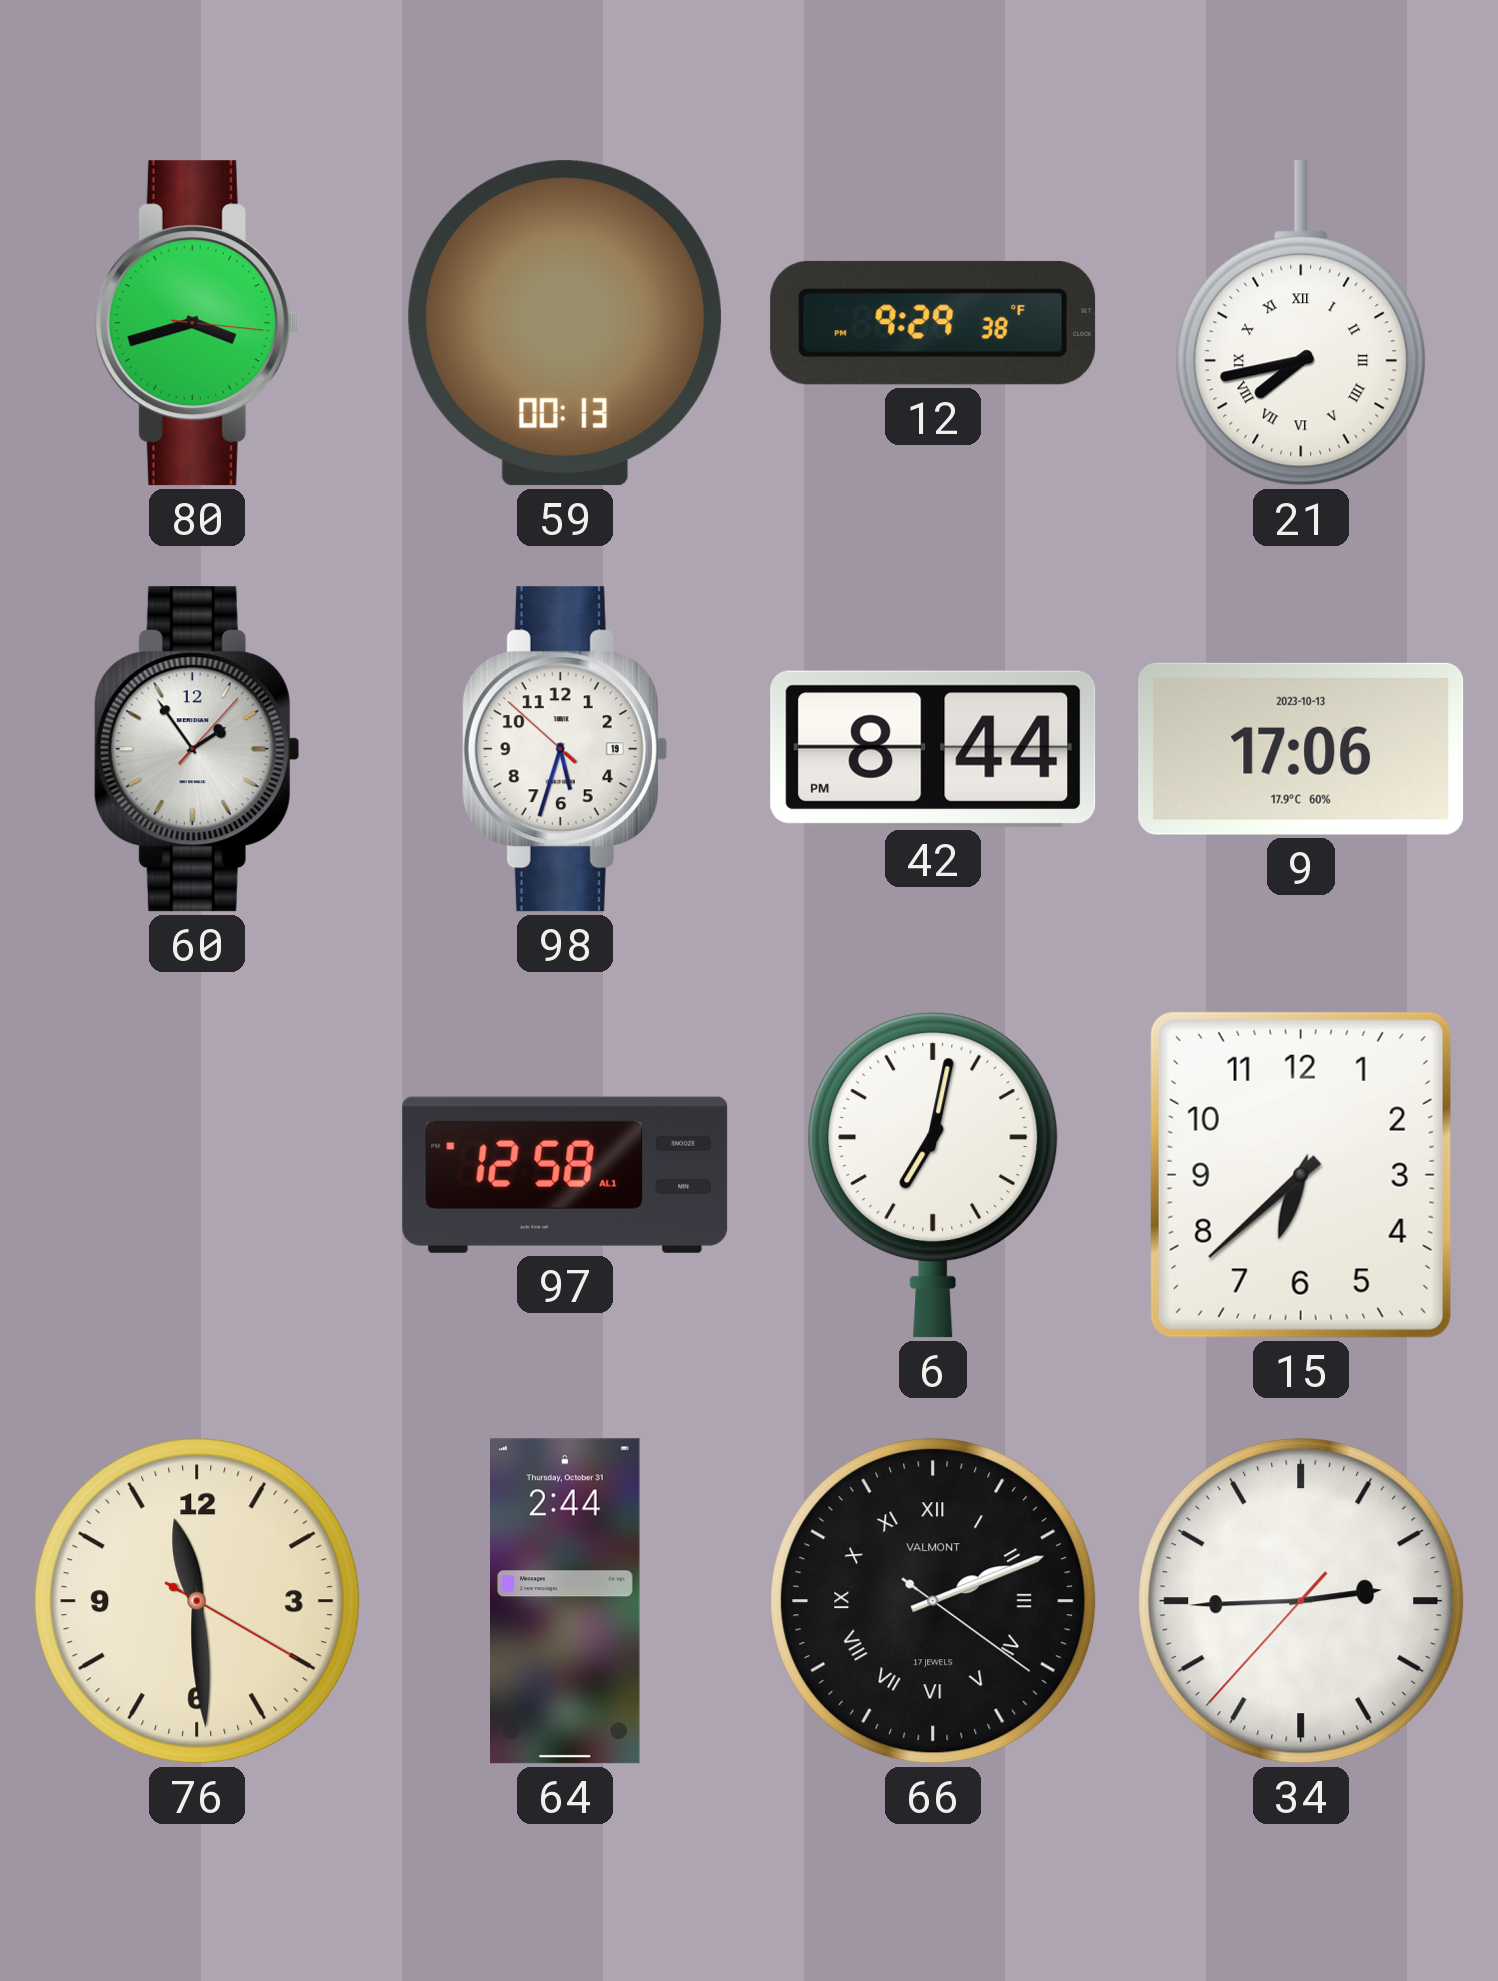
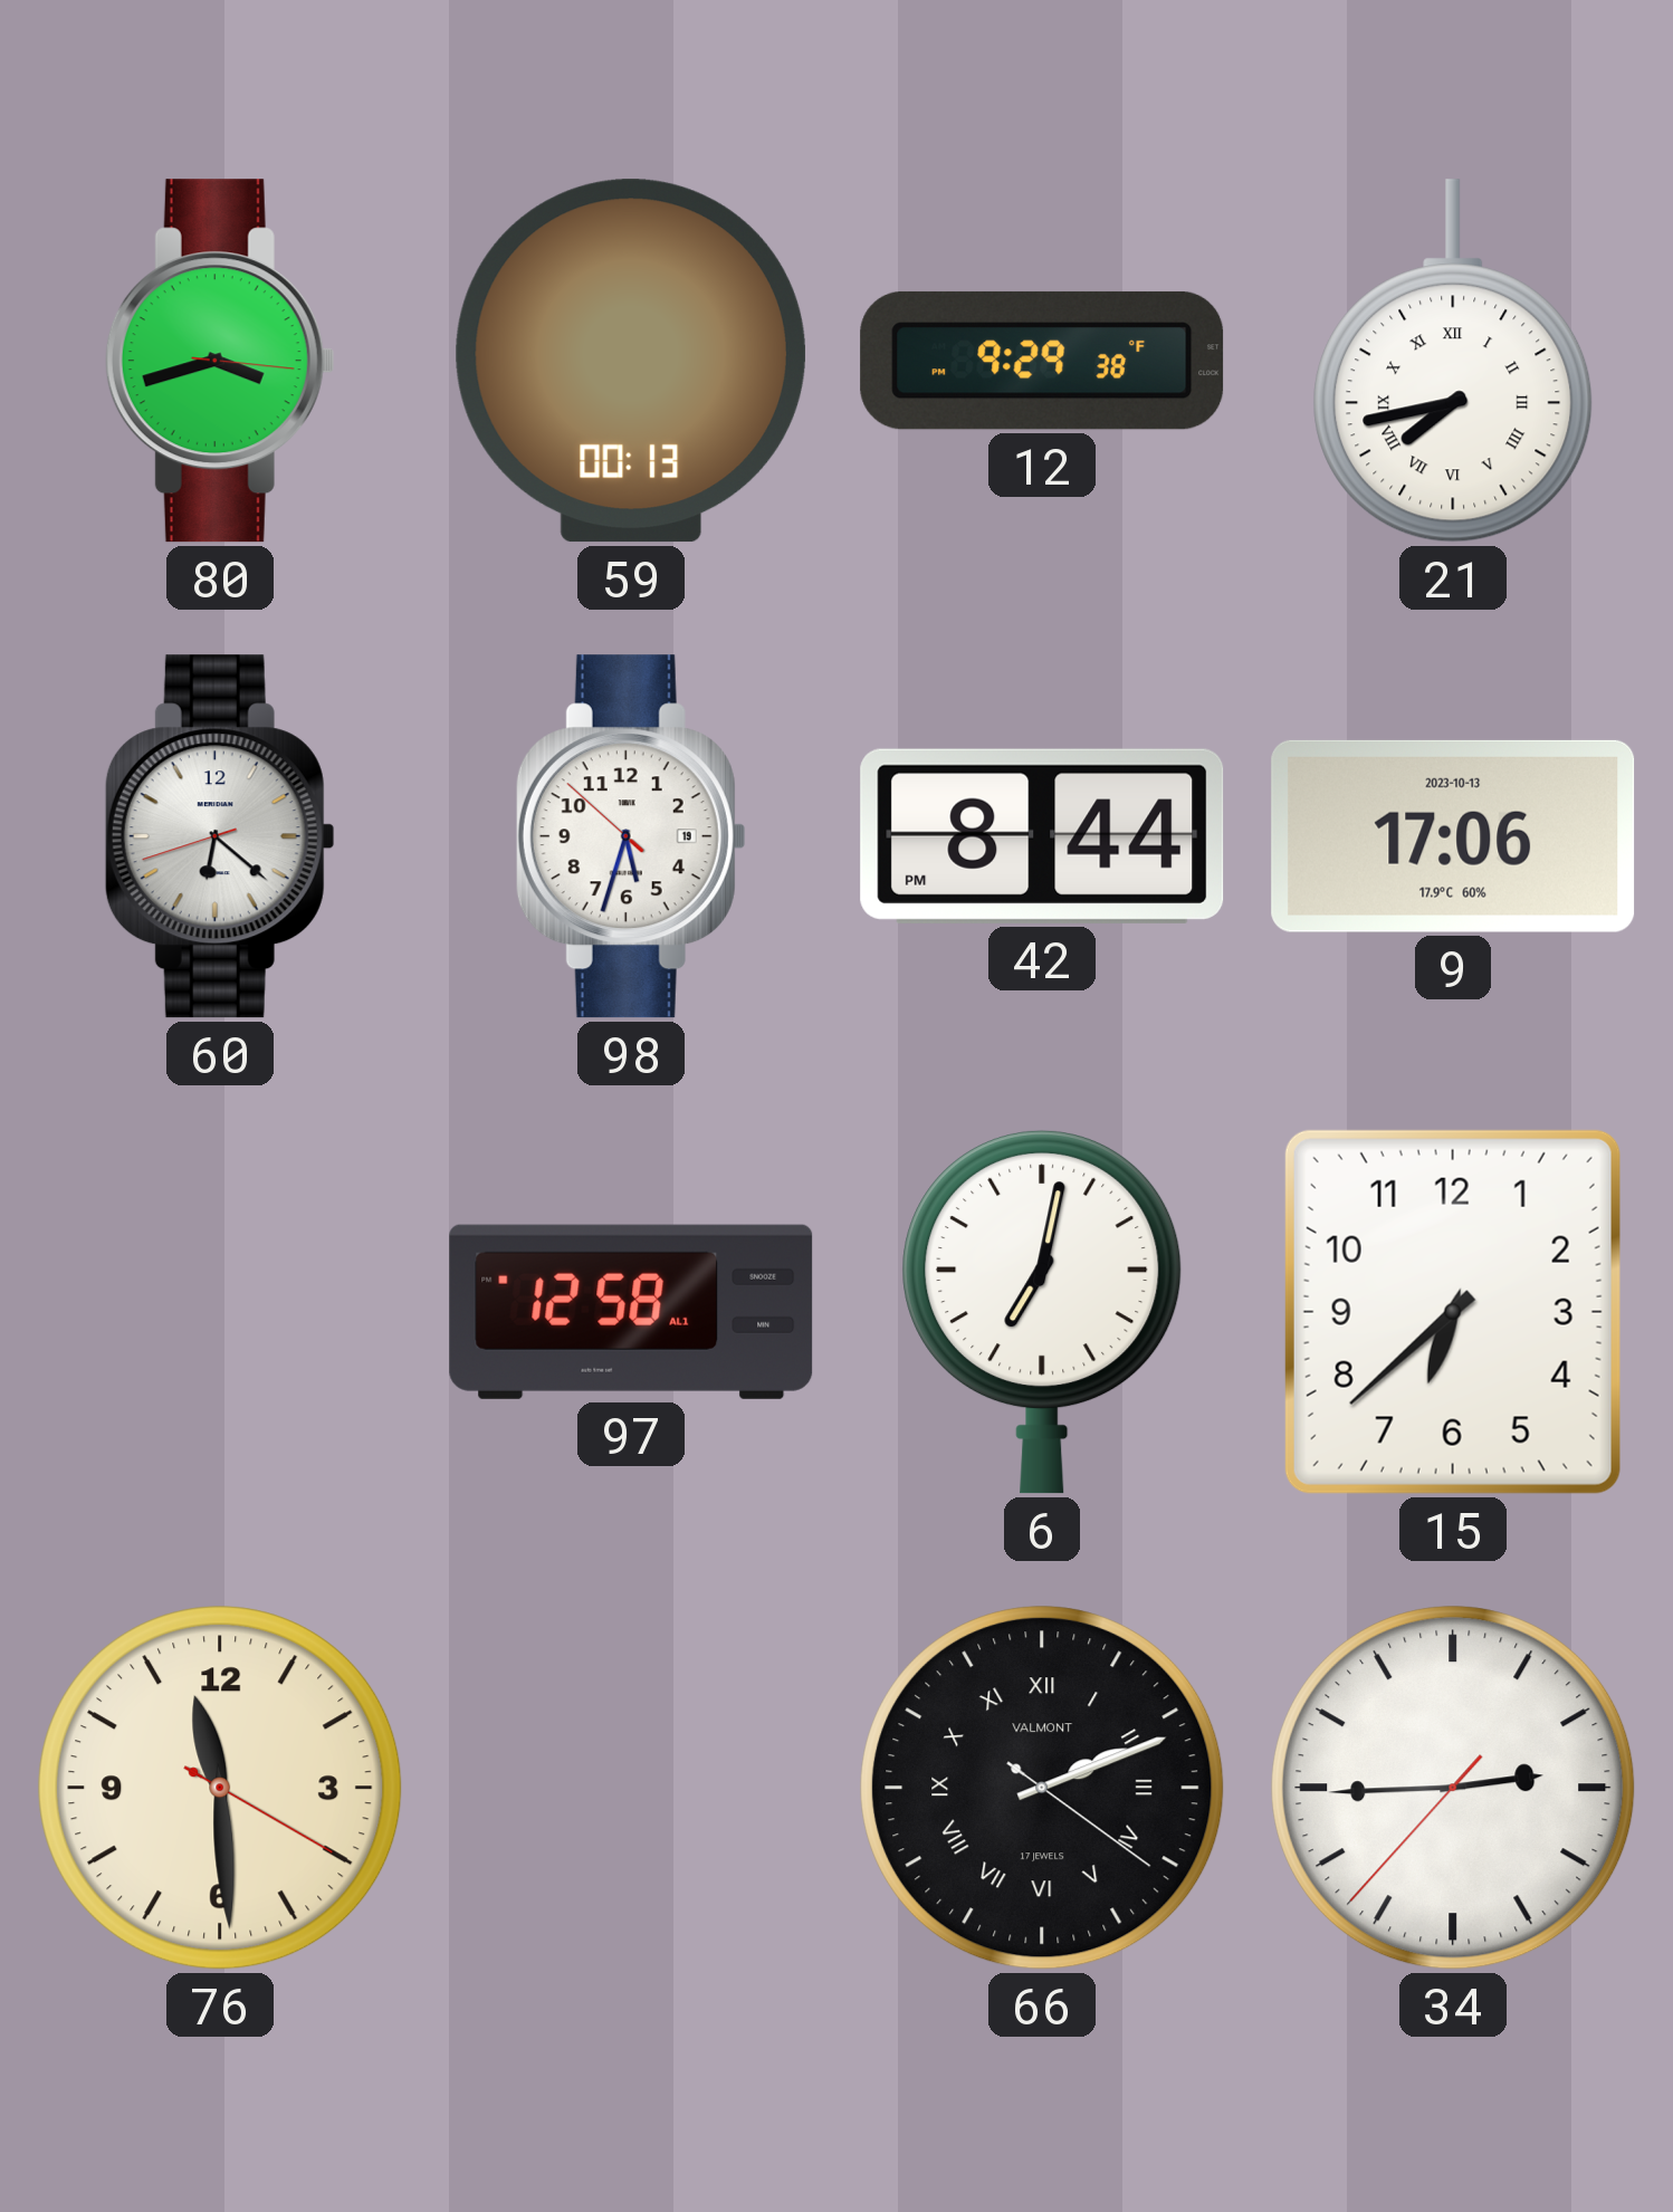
60: 1:54 -> 6:21 (220, 836)
64: 2:44 -> none (566, 1601)
